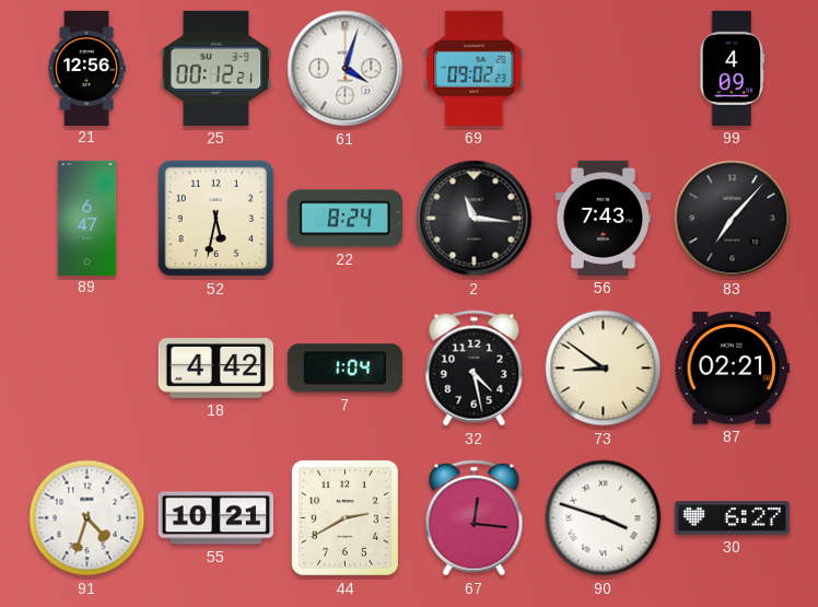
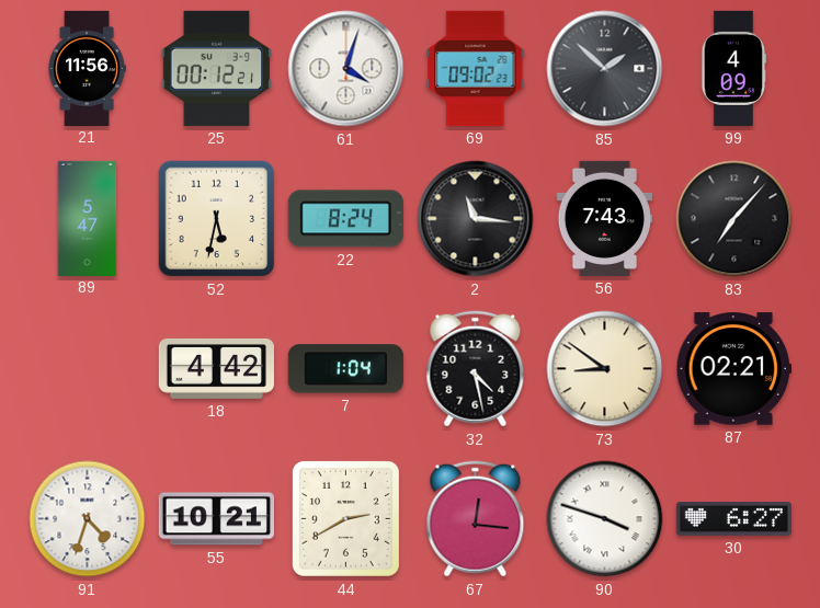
21: 12:56 -> 11:56 (87, 68)
85: none -> 1:52 (605, 69)
89: 6:47 -> 5:47 (88, 218)
